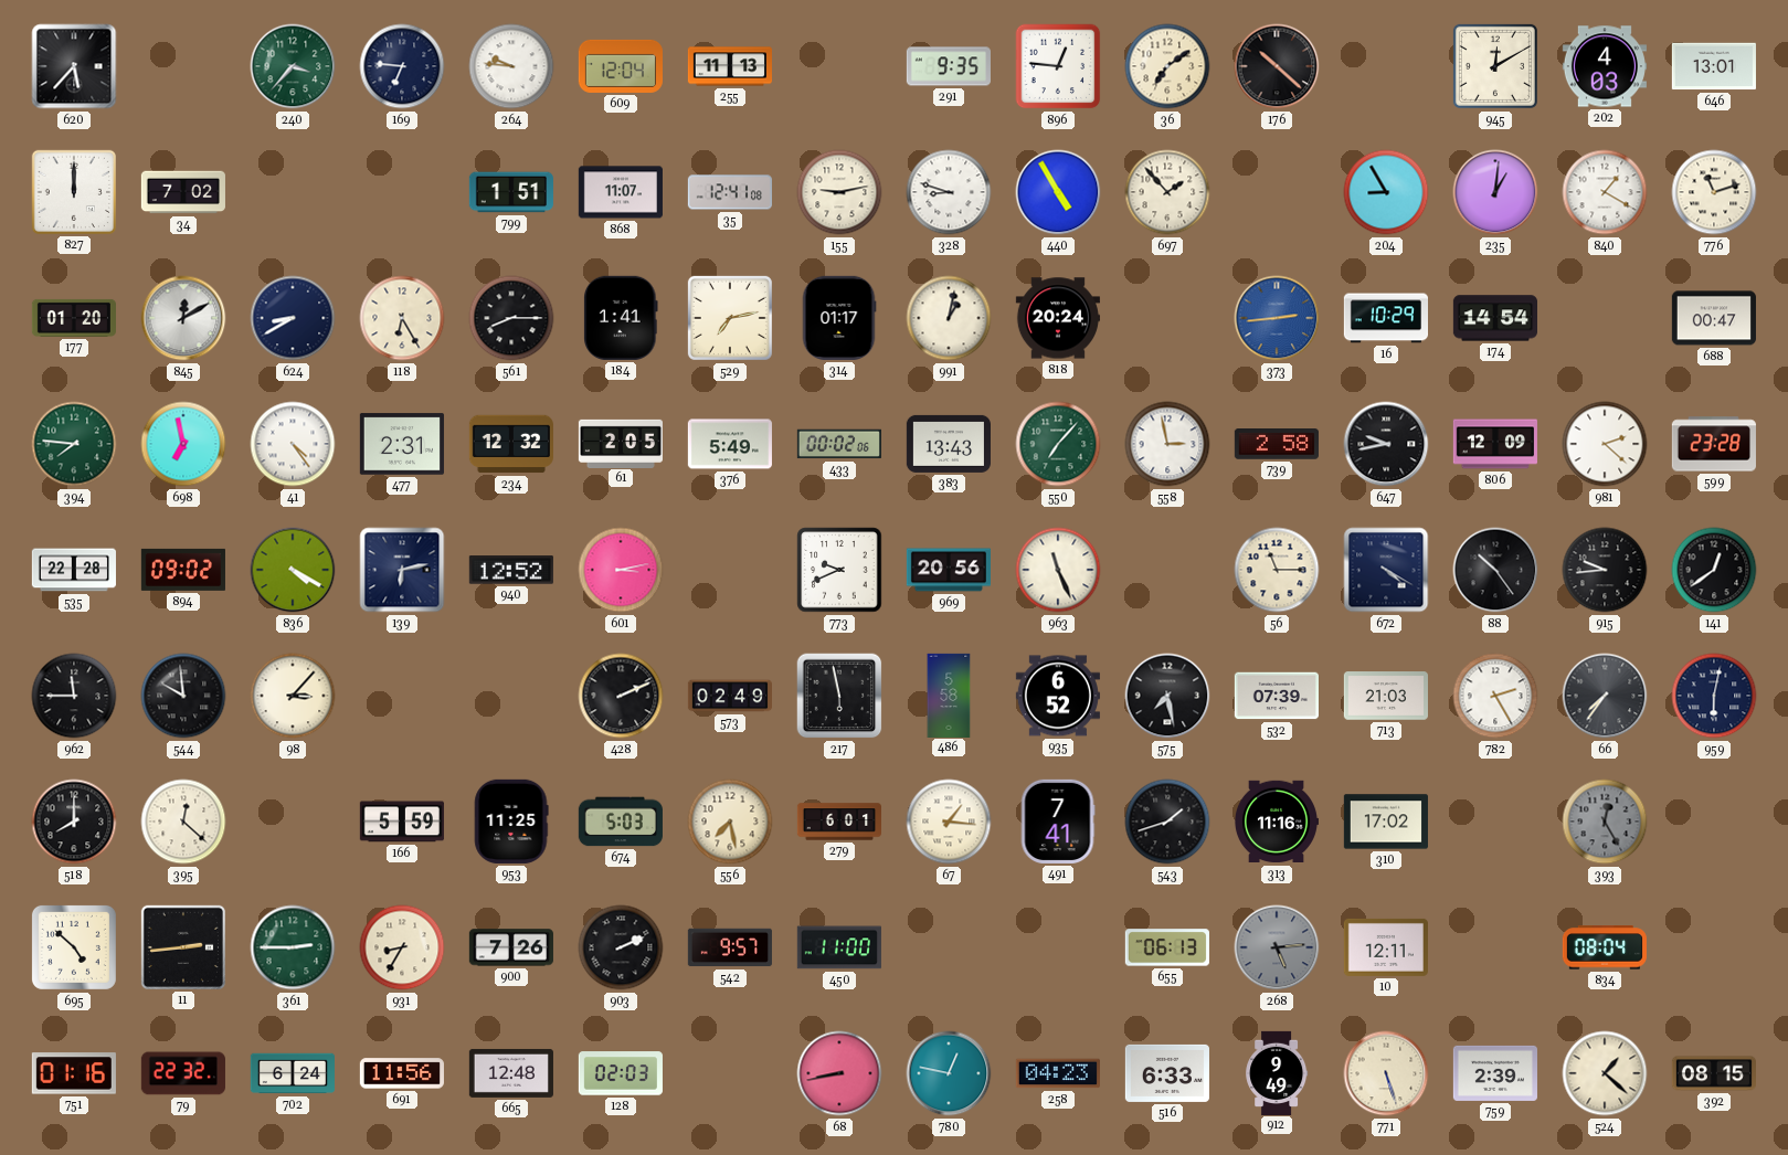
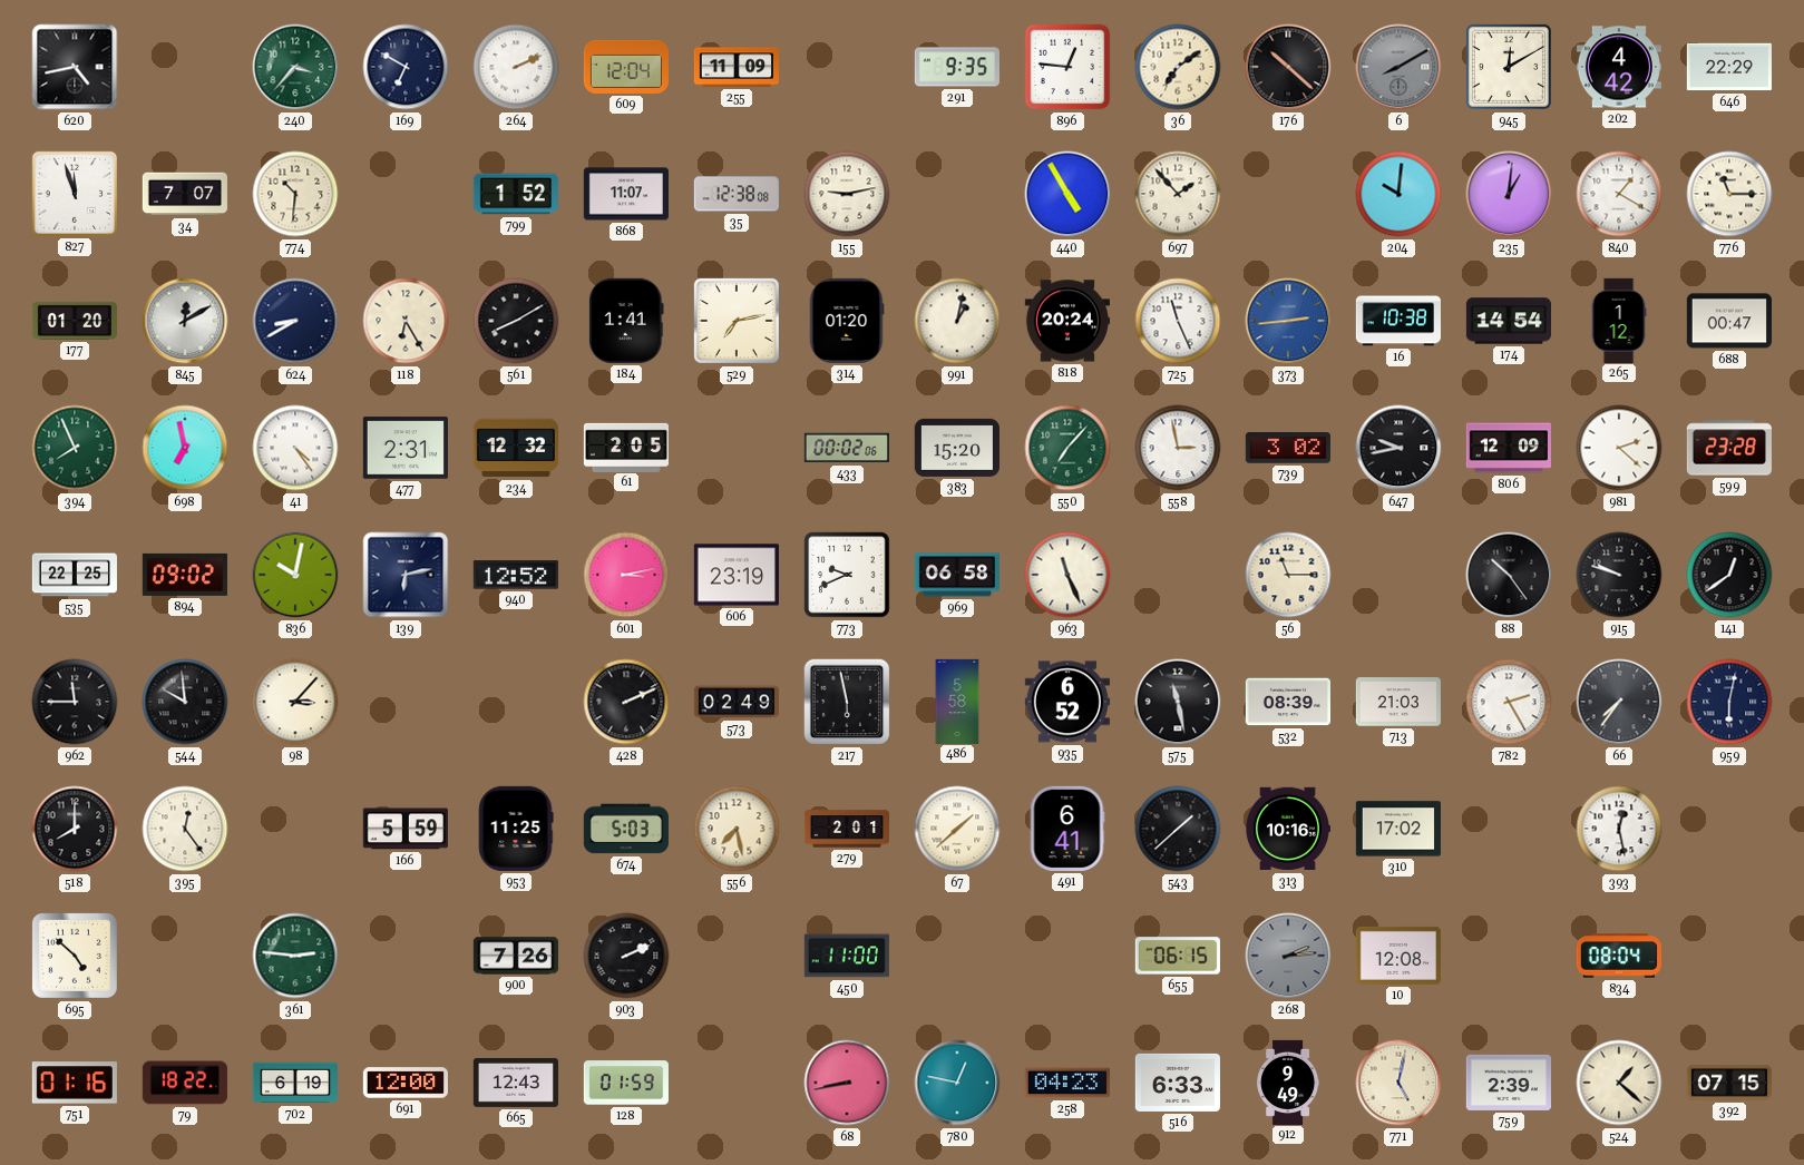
620: 5:37 -> 4:43 (75, 67)
169: 6:46 -> 6:50 (406, 67)
264: 9:46 -> 2:11 (516, 67)
255: 11:13 -> 11:09 (735, 67)
6: none -> 8:10 (1398, 67)
202: 4:03 -> 4:42 (1619, 67)
646: 13:01 -> 22:29 (1729, 67)
827: 12:00 -> 11:57 (75, 194)
34: 7:02 -> 7:07 (185, 194)
774: none -> 10:31 (295, 194)
799: 1:51 -> 1:52 (516, 194)
35: 12:41 -> 12:38 (737, 194)
328: 8:48 -> none (949, 192)
204: 8:55 -> 10:01 (1398, 194)
776: 11:12 -> 11:15 (1729, 194)
561: 8:15 -> 8:10 (516, 321)
314: 01:17 -> 01:20 (847, 321)
725: none -> 11:26 (1178, 321)
16: 10:29 -> 10:38 (1397, 321)
265: none -> 1:12 (1619, 320)
394: 7:46 -> 7:56 (75, 448)
376: 5:49 -> none (730, 444)
383: 13:43 -> 15:20 (957, 448)
739: 2:58 -> 3:02 (1288, 449)
535: 22:28 -> 22:25 (75, 575)
836: 4:20 -> 10:02 (295, 575)
606: none -> 23:19 (737, 575)
969: 20:56 -> 06:58 (956, 575)
672: 4:20 -> none (1386, 570)
915: 9:44 -> 9:48 (1619, 575)
575: 7:28 -> 11:28 (1178, 702)
532: 07:39 -> 08:39 (1288, 702)
395: 12:22 -> 12:24 (185, 829)
279: 6:01 -> 2:01 (846, 829)
67: 1:16 -> 1:38 (957, 829)
491: 7:41 -> 6:41 (1067, 829)
543: 1:42 -> 1:38 (1178, 829)
313: 11:16 -> 10:16 (1287, 829)
393: 12:25 -> 12:28 (1619, 829)
393 dial: grey -> white (1619, 829)
11: 2:44 -> none (183, 947)
361: 2:45 -> 2:46 (295, 956)
931: 8:35 -> none (402, 947)
542: 9:57 -> none (730, 947)
655: 06:13 -> 06:15 (1178, 956)
268: 5:14 -> 2:14 (1288, 956)
10: 12:11 -> 12:08 (1398, 956)
79: 22:32 -> 18:22 (185, 1083)
702: 6:24 -> 6:19 (295, 1083)
691: 11:56 -> 12:00 (406, 1083)
665: 12:48 -> 12:43 (516, 1083)
128: 02:03 -> 01:59 (626, 1083)
771: 5:27 -> 5:02 (1398, 1083)
392: 08:15 -> 07:15 (1728, 1083)
